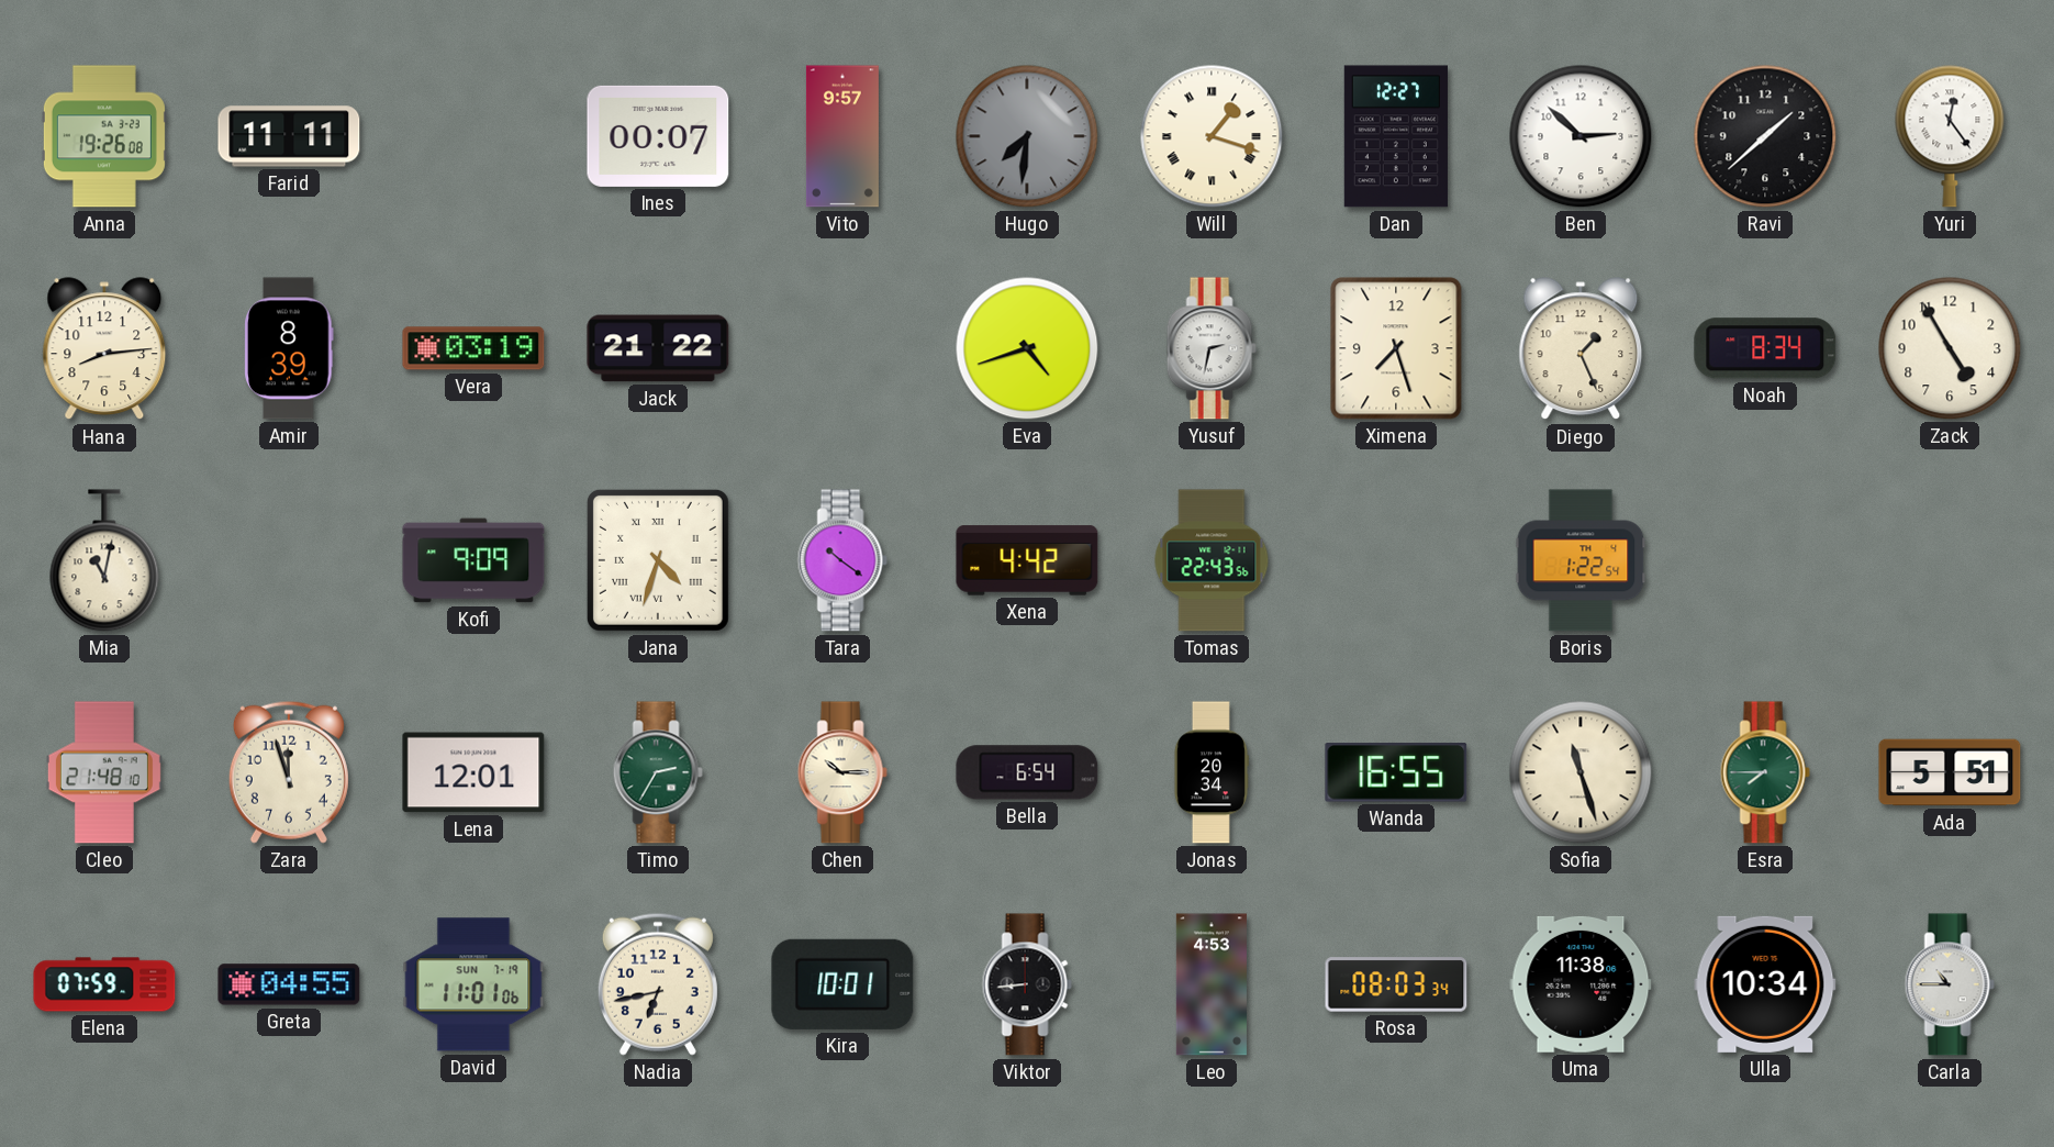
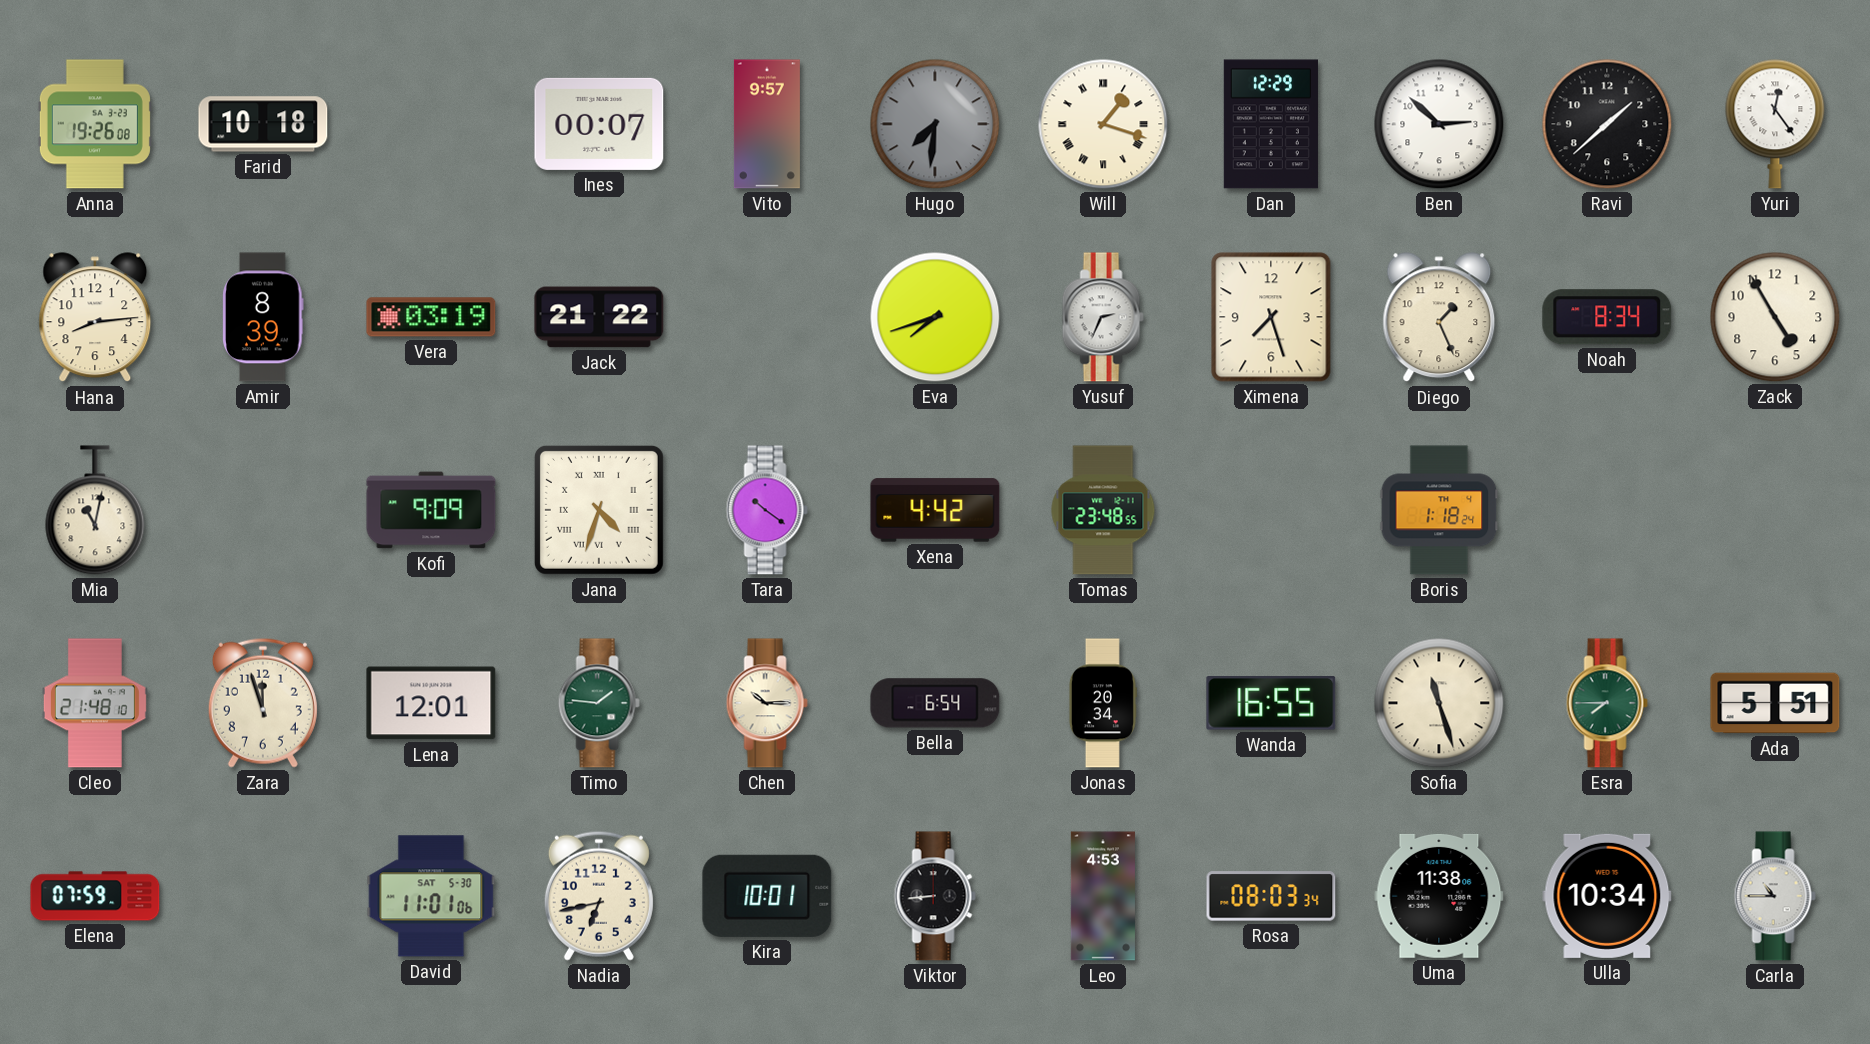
Farid: 11:11 -> 10:18 (263, 124)
Dan: 12:27 -> 12:29 (1271, 124)
Eva: 4:42 -> 7:42 (935, 317)
Yusuf: 2:32 -> 2:34 (1103, 317)
Tomas: 22:43 -> 23:48 (1103, 510)
Boris: 1:22 -> 1:18 (1439, 510)
Timo: 2:35 -> 1:46 (599, 703)
Greta: 04:55 -> none (289, 984)
David date: SUN 7-19 -> SAT 5-30 (431, 896)
